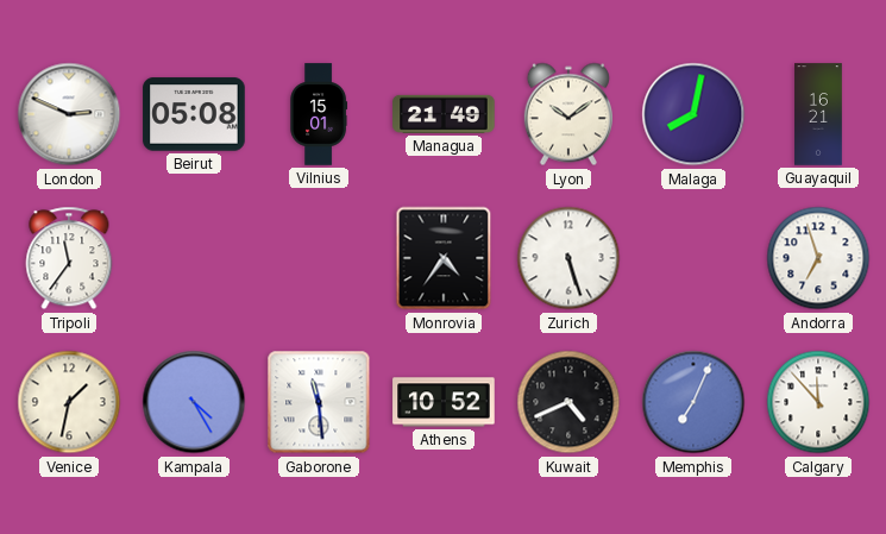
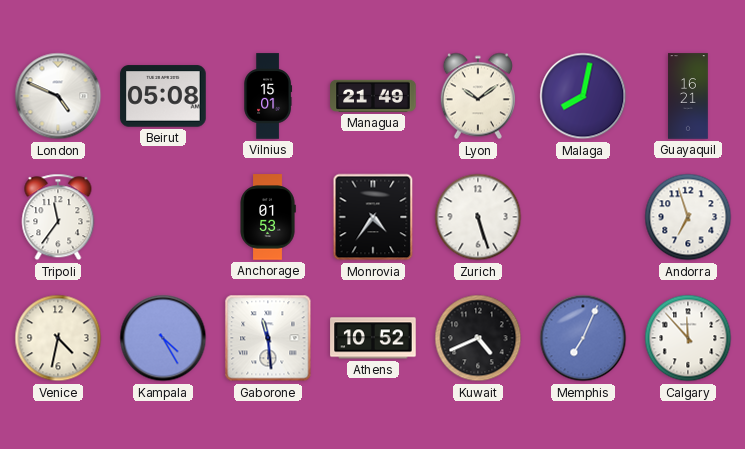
London: 2:49 -> 4:49 (58, 96)
Anchorage: none -> 01:53 (268, 217)
Venice: 1:32 -> 4:32 (58, 338)
